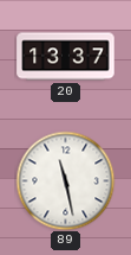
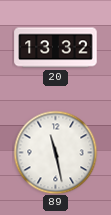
20: 13:37 -> 13:32 (56, 48)
